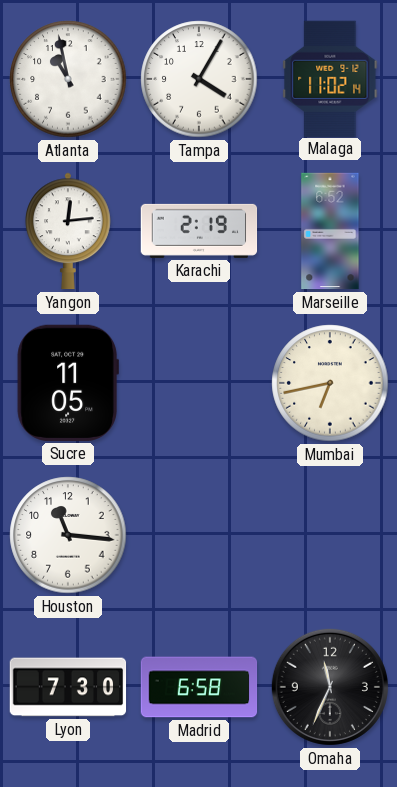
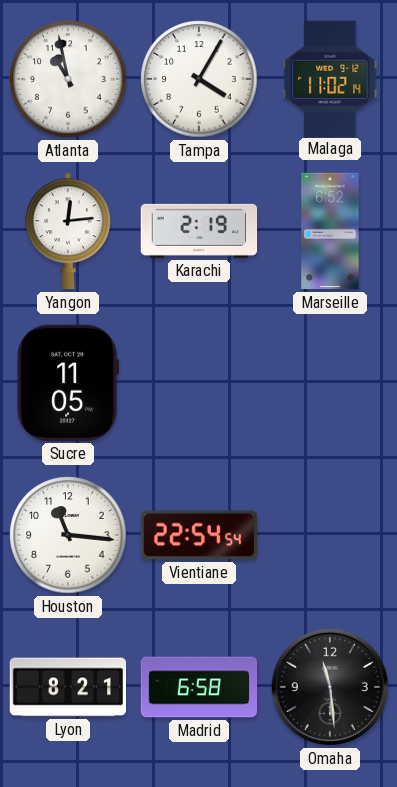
Mumbai: 6:43 -> none (330, 383)
Vientiane: none -> 22:54 (198, 535)
Lyon: 7:30 -> 8:21 (68, 687)
Omaha: 11:34 -> 11:29 (330, 687)
